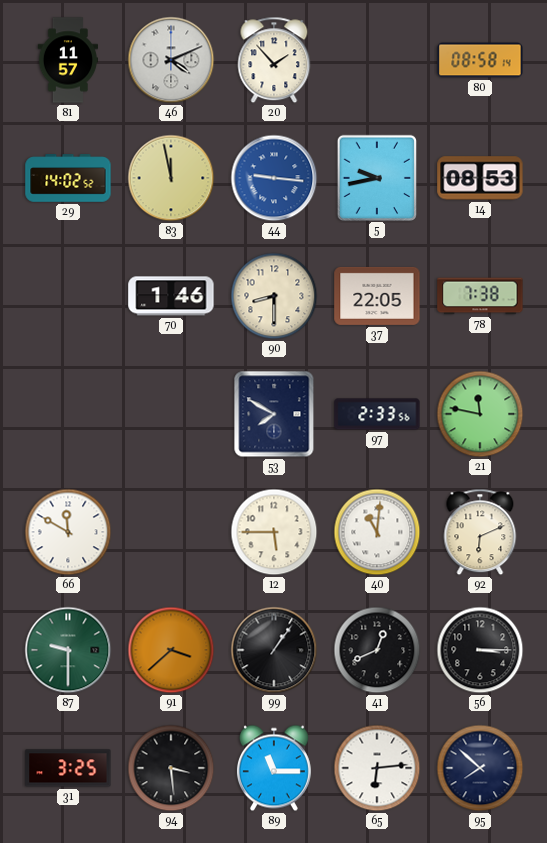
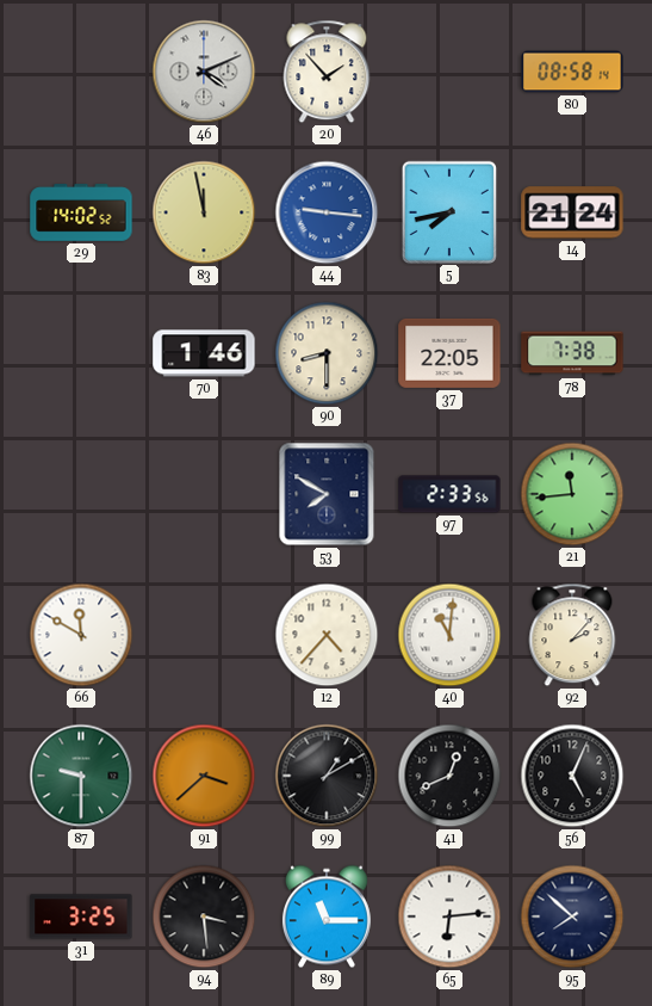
81: 11:57 -> none (67, 60)
5: 9:43 -> 7:43 (448, 211)
14: 08:53 -> 21:24 (572, 212)
21: 11:47 -> 11:44 (572, 494)
12: 5:45 -> 4:37 (327, 635)
92: 6:11 -> 2:07 (572, 635)
99: 1:06 -> 1:10 (327, 776)
56: 3:15 -> 5:04 (572, 776)
